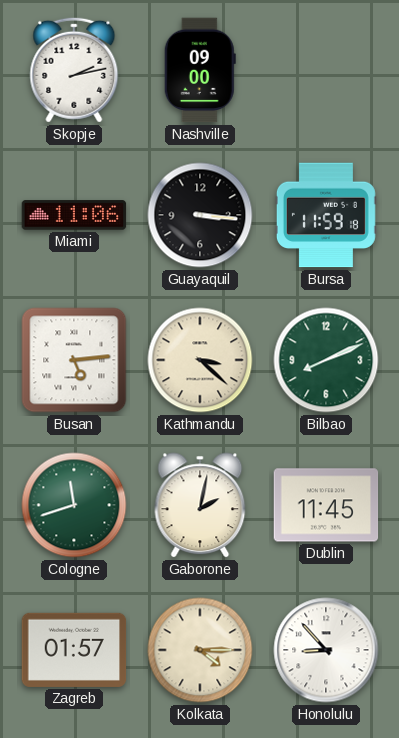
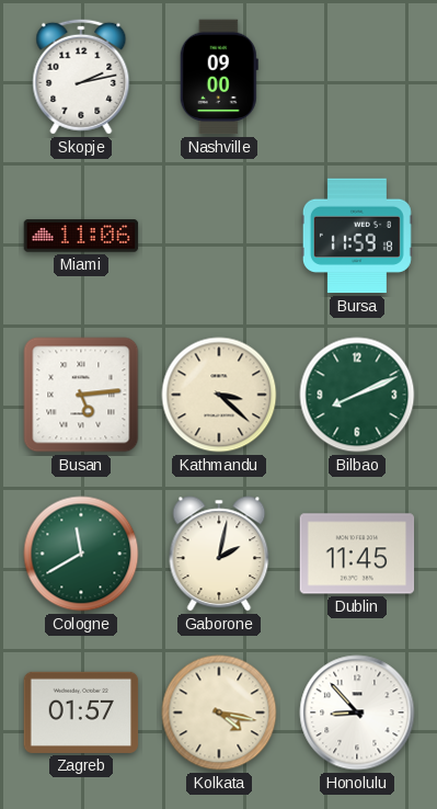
Guayaquil: 3:16 -> none (200, 215)
Cologne: 11:42 -> 11:40 (81, 554)
Kolkata: 4:15 -> 4:17 (219, 713)
